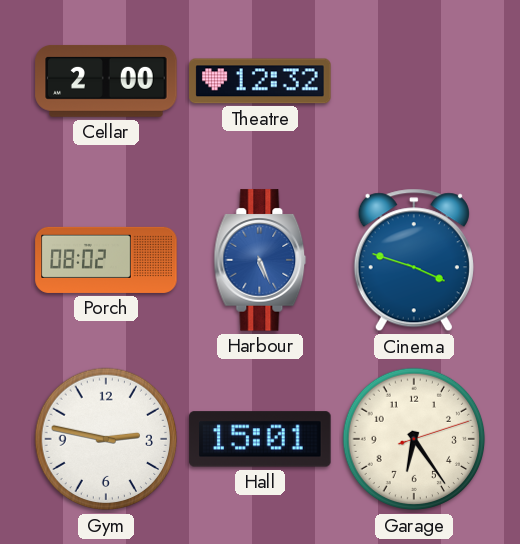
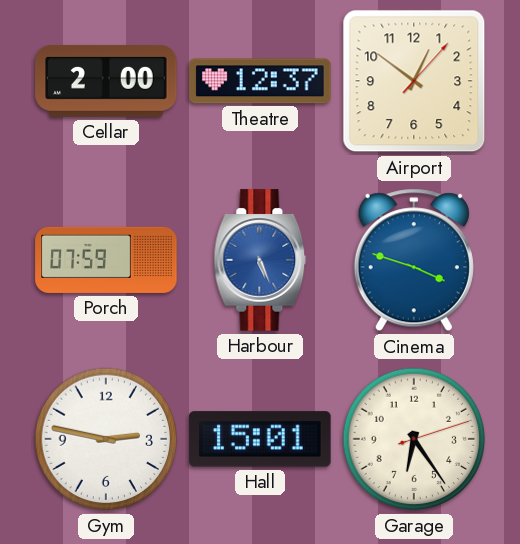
Theatre: 12:32 -> 12:37 (260, 81)
Airport: none -> 12:51 (414, 81)
Porch: 08:02 -> 07:59 (106, 260)
